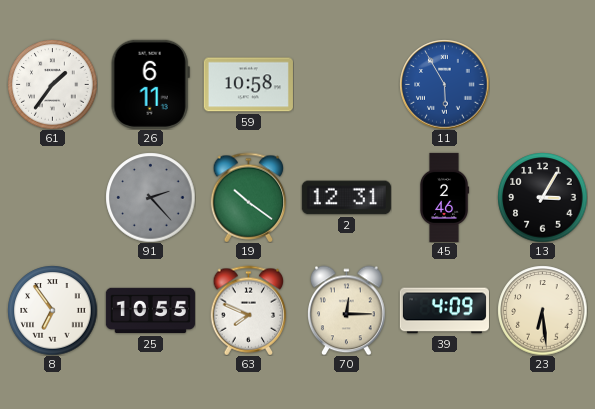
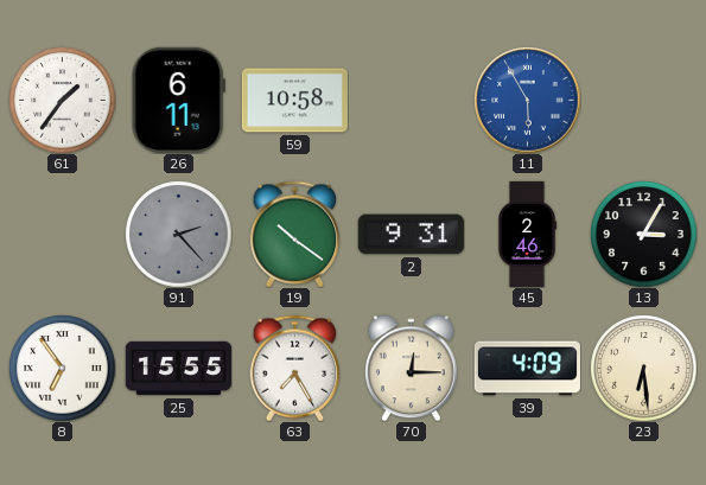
2: 12:31 -> 9:31 (411, 235)
25: 10:55 -> 15:55 (178, 369)
63: 7:49 -> 7:25 (295, 368)
